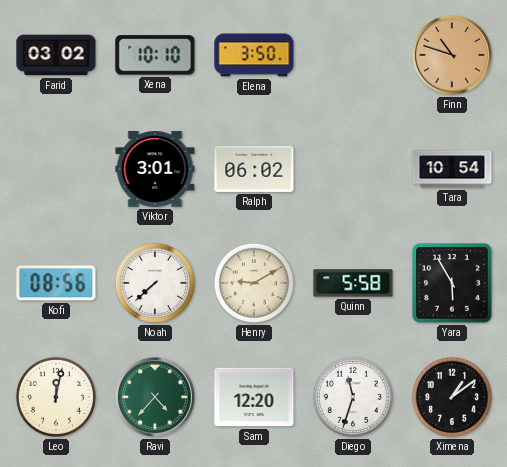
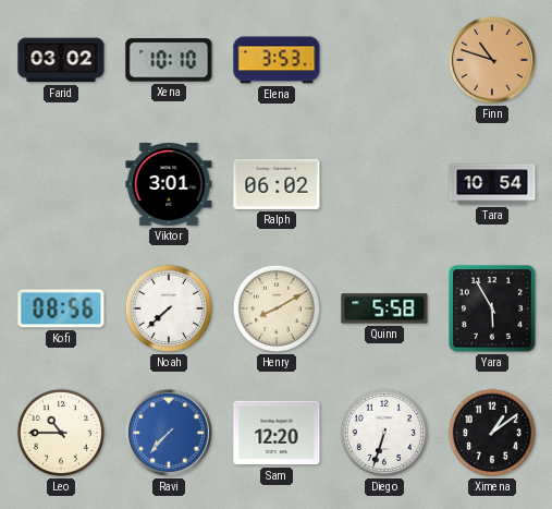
Elena: 3:50 -> 3:53 (277, 60)
Henry: 9:10 -> 8:10 (277, 308)
Leo: 12:02 -> 10:45 (61, 433)
Ravi: 4:37 -> 7:37 (169, 433)
Ravi dial: green -> blue (169, 433)
Diego: 11:33 -> 6:33 (384, 433)
